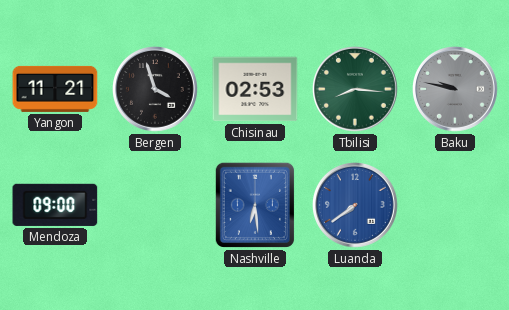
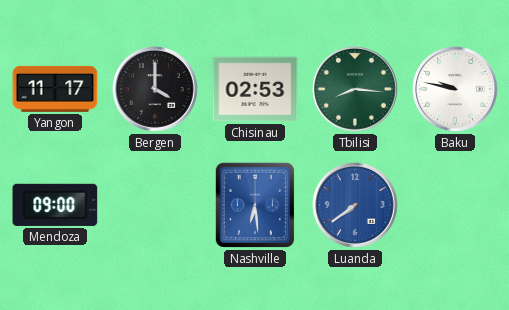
Yangon: 11:21 -> 11:17 (55, 89)
Bergen: 3:57 -> 4:00 (156, 90)
Baku dial: grey -> white (456, 90)
